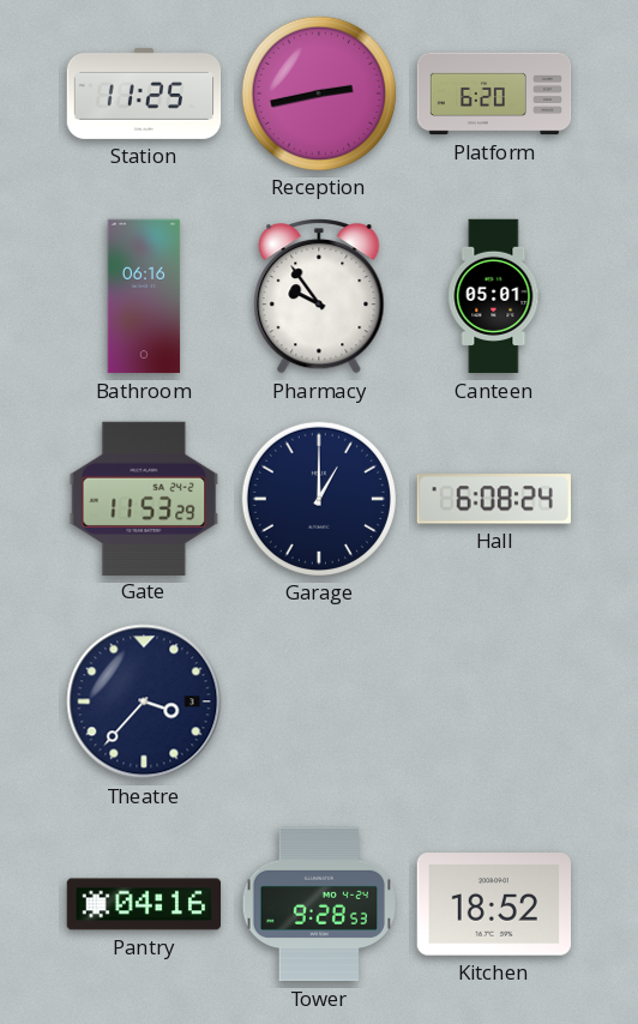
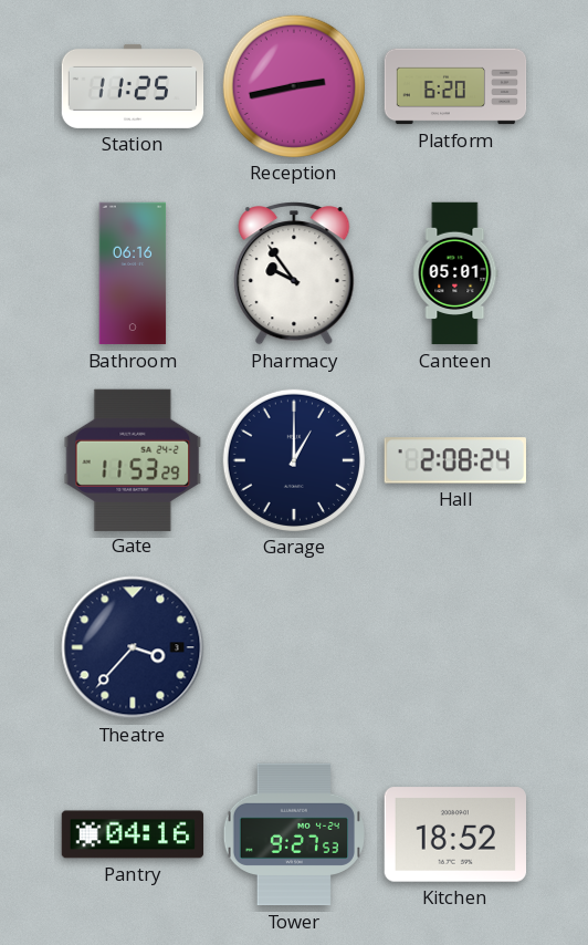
Hall: 6:08 -> 2:08 (455, 460)
Tower: 9:28 -> 9:27 (294, 834)
